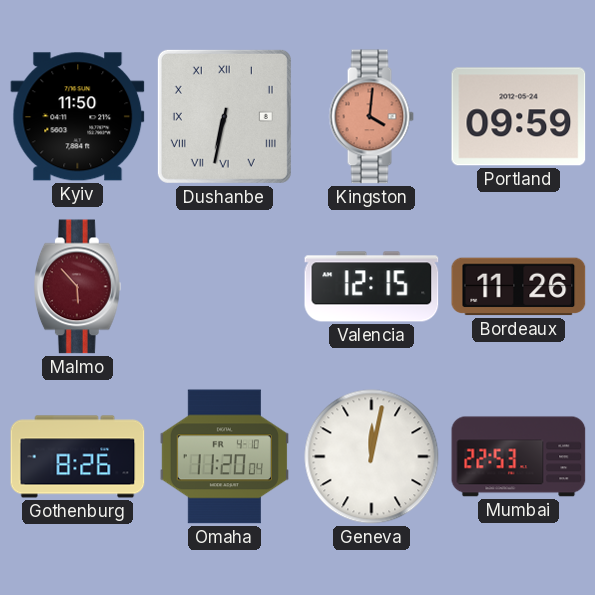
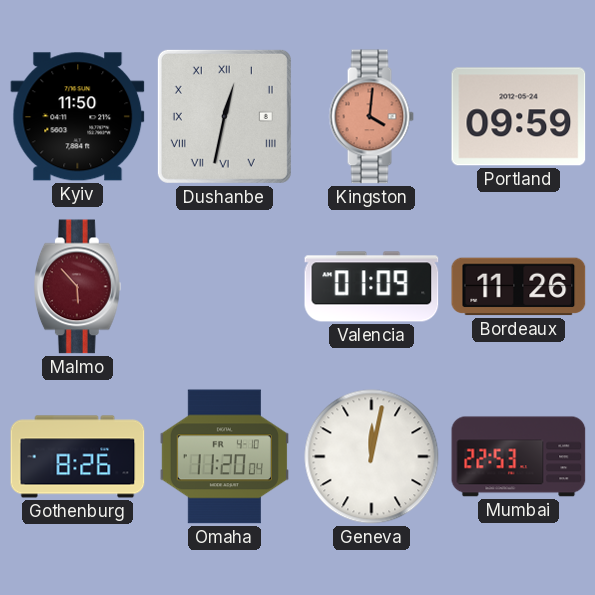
Dushanbe: 6:32 -> 12:32 (224, 116)
Valencia: 12:15 -> 01:09 (372, 287)
